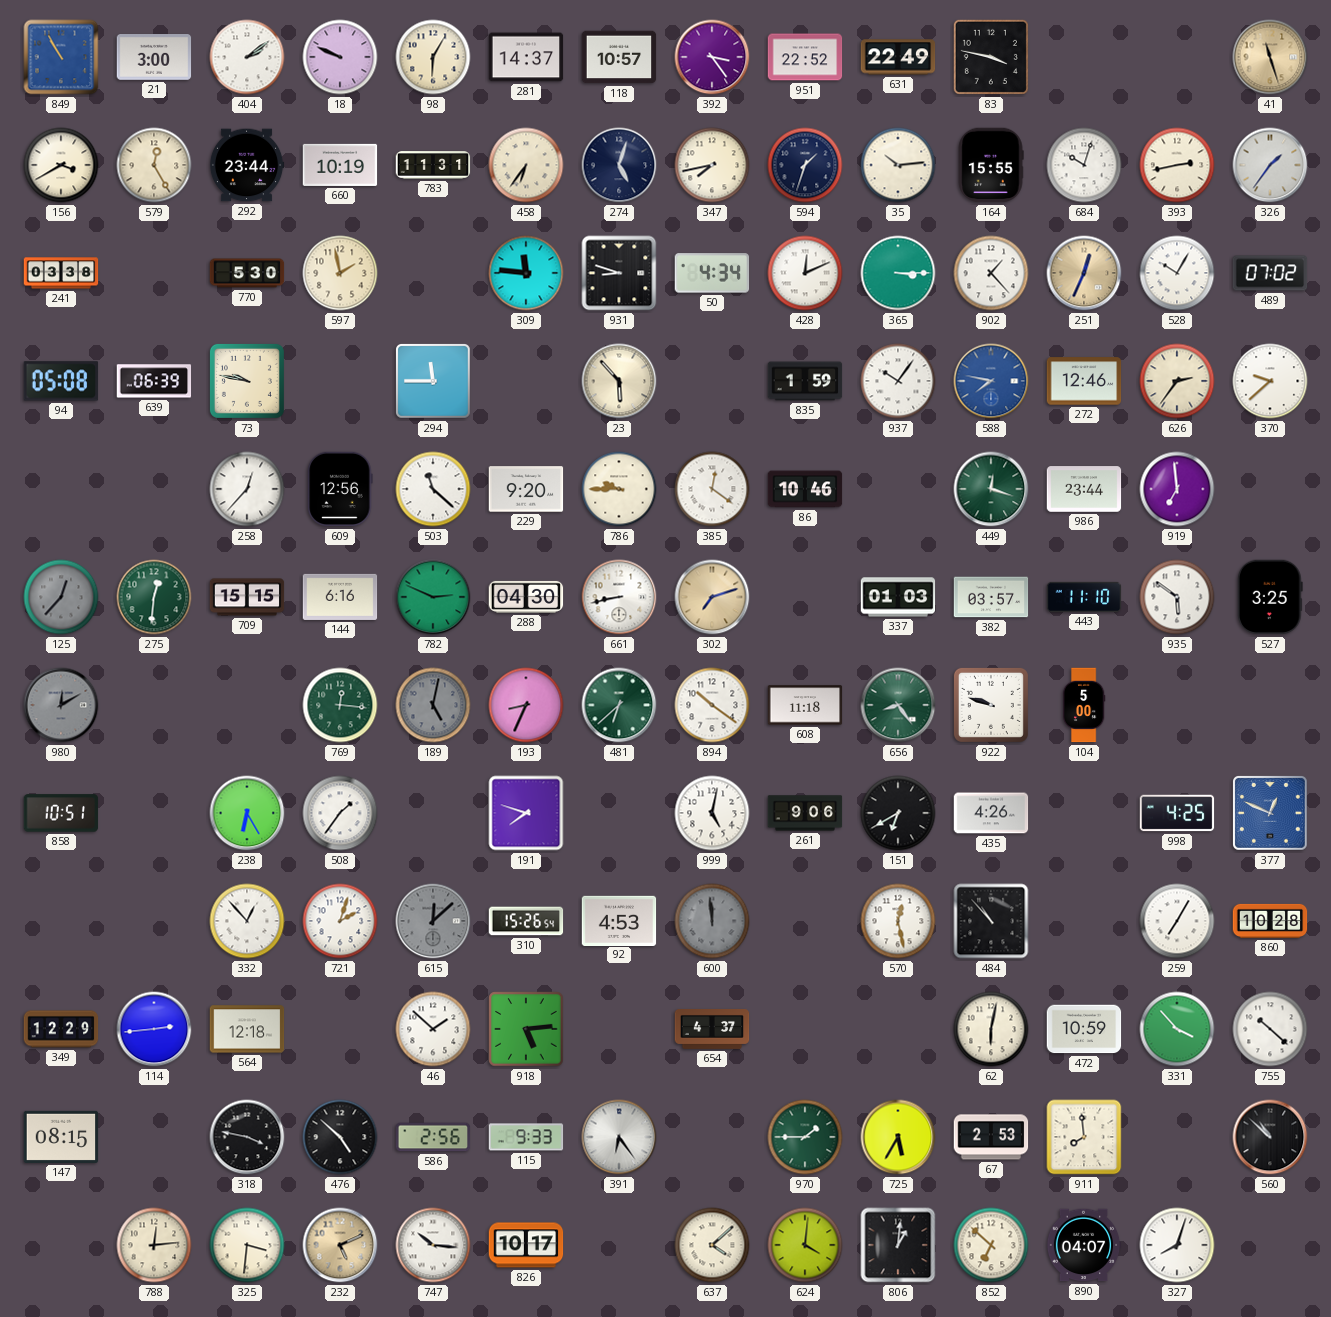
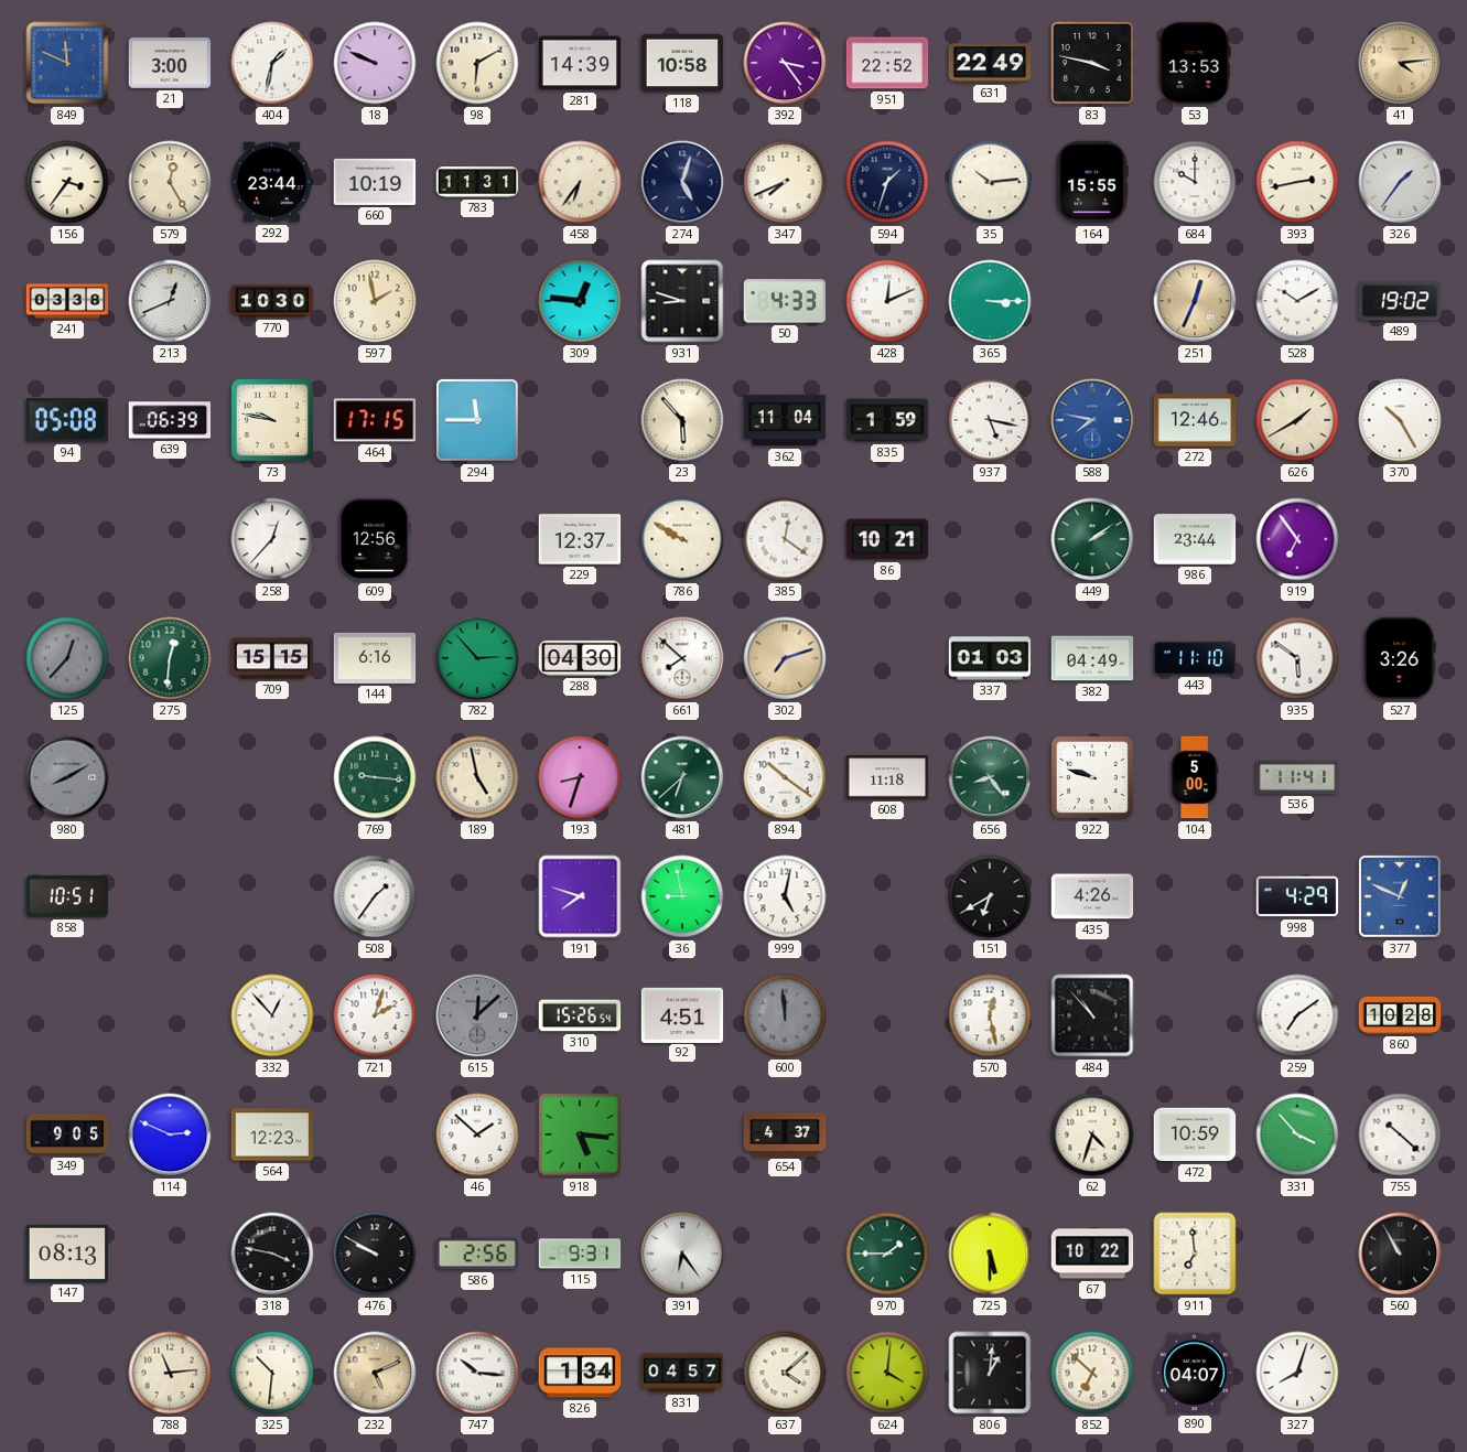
849: 10:55 -> 11:49 (67, 63)
404: 2:09 -> 1:32 (272, 63)
98: 6:05 -> 6:10 (477, 63)
281: 14:37 -> 14:39 (580, 63)
118: 10:57 -> 10:58 (682, 63)
53: none -> 13:53 (1195, 63)
41: 11:27 -> 4:14 (1400, 63)
156: 3:40 -> 3:36 (67, 182)
347: 7:43 -> 7:41 (785, 182)
684: 10:03 -> 10:00 (1195, 182)
213: none -> 12:41 (170, 301)
770: 5:30 -> 10:30 (272, 301)
309: 11:46 -> 12:46 (580, 301)
50: 4:34 -> 4:33 (785, 301)
902: 1:23 -> none (991, 273)
528: 10:05 -> 10:10 (1297, 301)
489: 07:02 -> 19:02 (1400, 301)
464: none -> 17:15 (375, 420)
362: none -> 11:04 (785, 420)
937: 10:06 -> 5:17 (990, 420)
626: 2:36 -> 1:40 (1297, 420)
370: 9:38 -> 10:25 (1400, 420)
503: 11:22 -> none (433, 489)
229: 9:20 -> 12:37 (580, 539)
786: 9:45 -> 9:50 (682, 539)
86: 10:46 -> 10:21 (887, 539)
449: 12:18 -> 2:09 (1092, 539)
919: 6:59 -> 6:54 (1297, 539)
782: 2:49 -> 2:53 (477, 658)
661: 8:43 -> 7:52 (682, 658)
382: 03:57 -> 04:49 (1092, 658)
527: 3:25 -> 3:26 (1400, 658)
980: 12:10 -> 8:10 (67, 777)
769: 12:16 -> 9:16 (375, 777)
189: 5:02 -> 4:58 (477, 777)
189 dial: grey -> cream (477, 777)
193: 8:34 -> 8:33 (580, 777)
536: none -> 11:41 (1297, 777)
238: 6:25 -> none (247, 813)
36: none -> 8:58 (682, 896)
261: 9:06 -> none (805, 813)
998: 4:25 -> 4:29 (1297, 896)
92: 4:53 -> 4:51 (682, 1014)
259: 7:05 -> 7:09 (1297, 1015)
349: 12:29 -> 9:05 (67, 1134)
114: 2:44 -> 2:49 (170, 1134)
564: 12:18 -> 12:23 (272, 1134)
918: 5:14 -> 5:16 (580, 1134)
62: 6:02 -> 4:33 (1092, 1134)
147: 08:15 -> 08:13 (67, 1254)
476: 4:52 -> 9:50 (375, 1254)
115: 9:33 -> 9:31 (580, 1254)
725: 5:35 -> 5:30 (990, 1254)
67: 2:53 -> 10:22 (1092, 1254)
911: 7:59 -> 6:59 (1195, 1254)
560: 10:52 -> 10:55 (1400, 1254)
788: 12:14 -> 11:14 (170, 1373)
325: 3:31 -> 10:31 (272, 1373)
826: 10:17 -> 1:34 (580, 1373)
831: none -> 04:57 (682, 1373)
